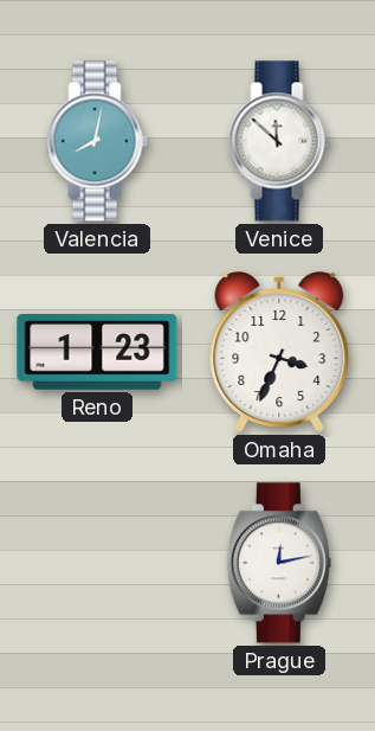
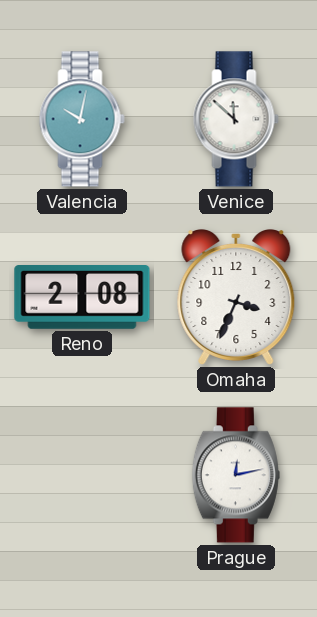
Valencia: 8:02 -> 10:02 (82, 119)
Reno: 1:23 -> 2:08 (82, 298)
